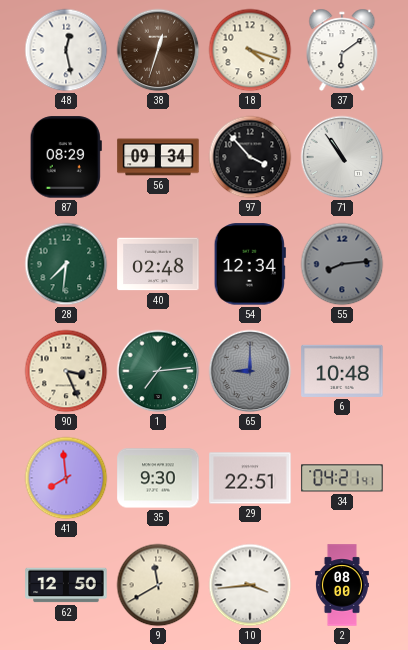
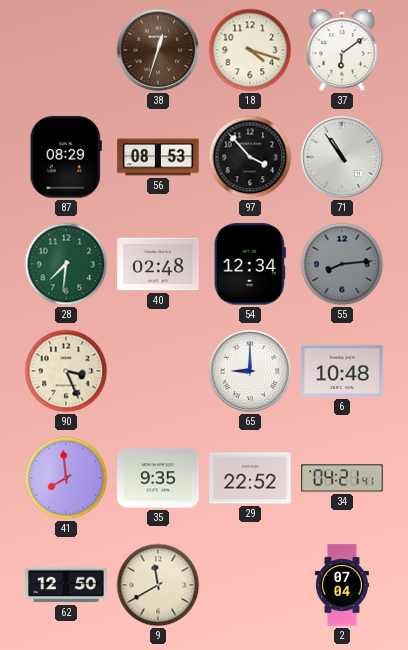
48: 12:28 -> none (66, 50)
56: 09:34 -> 08:53 (158, 157)
1: 7:14 -> none (158, 371)
65 dial: grey -> white (250, 371)
35: 9:30 -> 9:35 (158, 478)
29: 22:51 -> 22:52 (250, 478)
10: 3:44 -> none (250, 585)
2: 08:00 -> 07:04 (342, 585)
